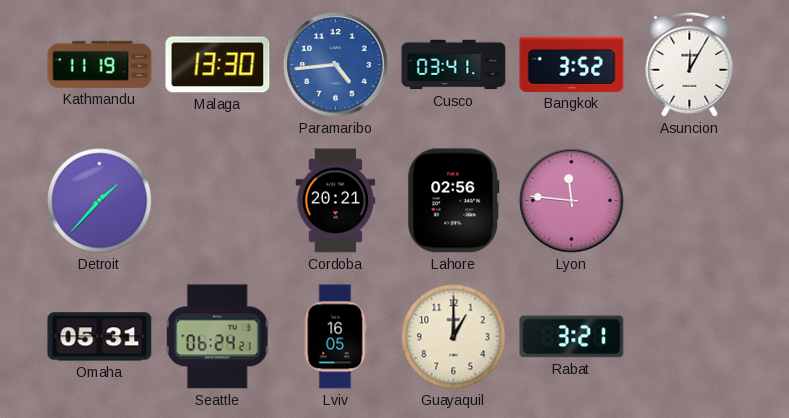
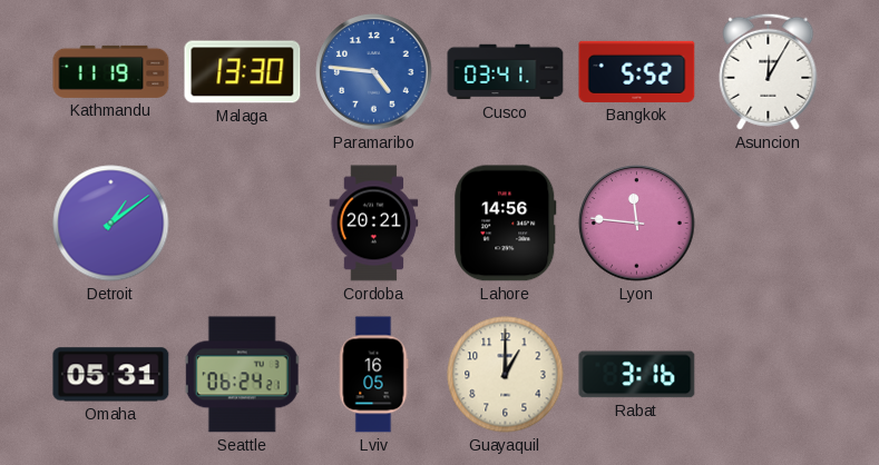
Paramaribo: 4:44 -> 4:46 (374, 72)
Bangkok: 3:52 -> 5:52 (637, 71)
Detroit: 1:37 -> 1:09 (111, 224)
Lahore: 02:56 -> 14:56 (506, 224)
Rabat: 3:21 -> 3:16 (637, 375)
